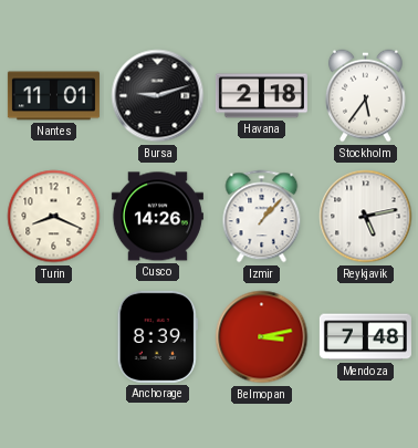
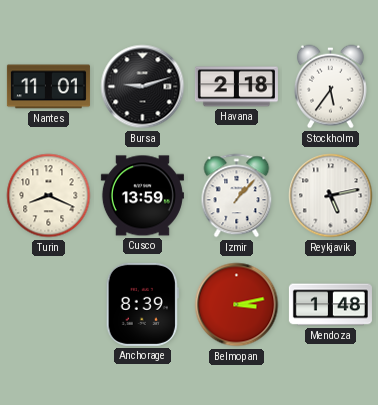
Cusco: 14:26 -> 13:59 (142, 196)
Mendoza: 7:48 -> 1:48 (330, 305)
